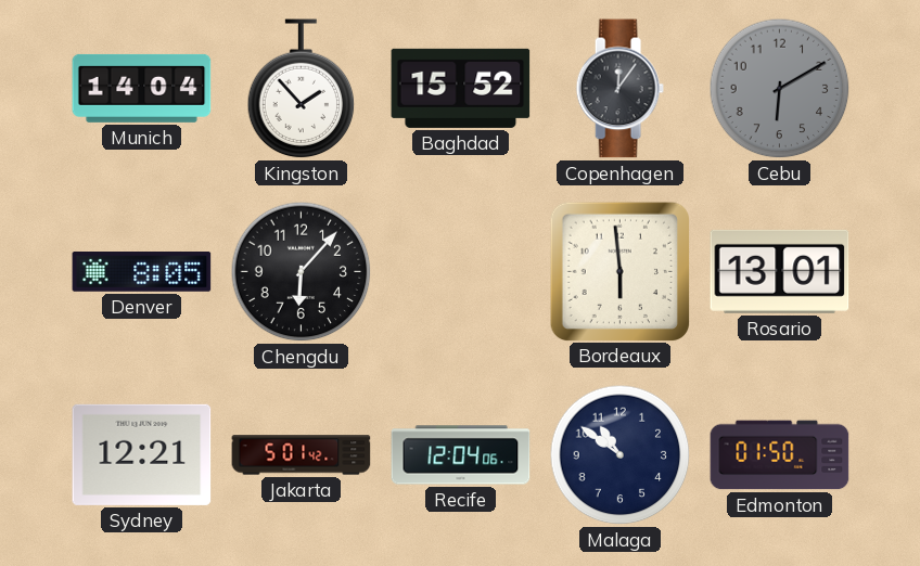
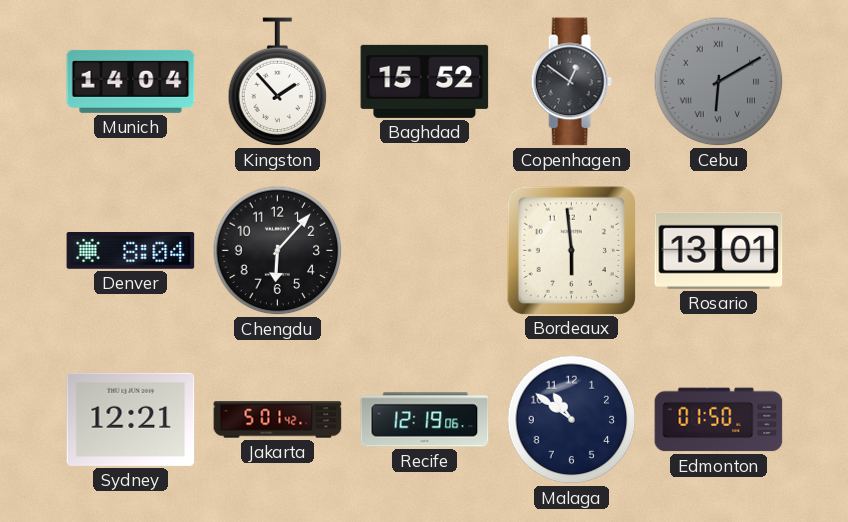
Copenhagen: 12:06 -> 12:51 (571, 82)
Cebu numerals: Arabic -> Roman (719, 82)
Denver: 8:05 -> 8:04 (131, 251)
Recife: 12:04 -> 12:19 (425, 420)
